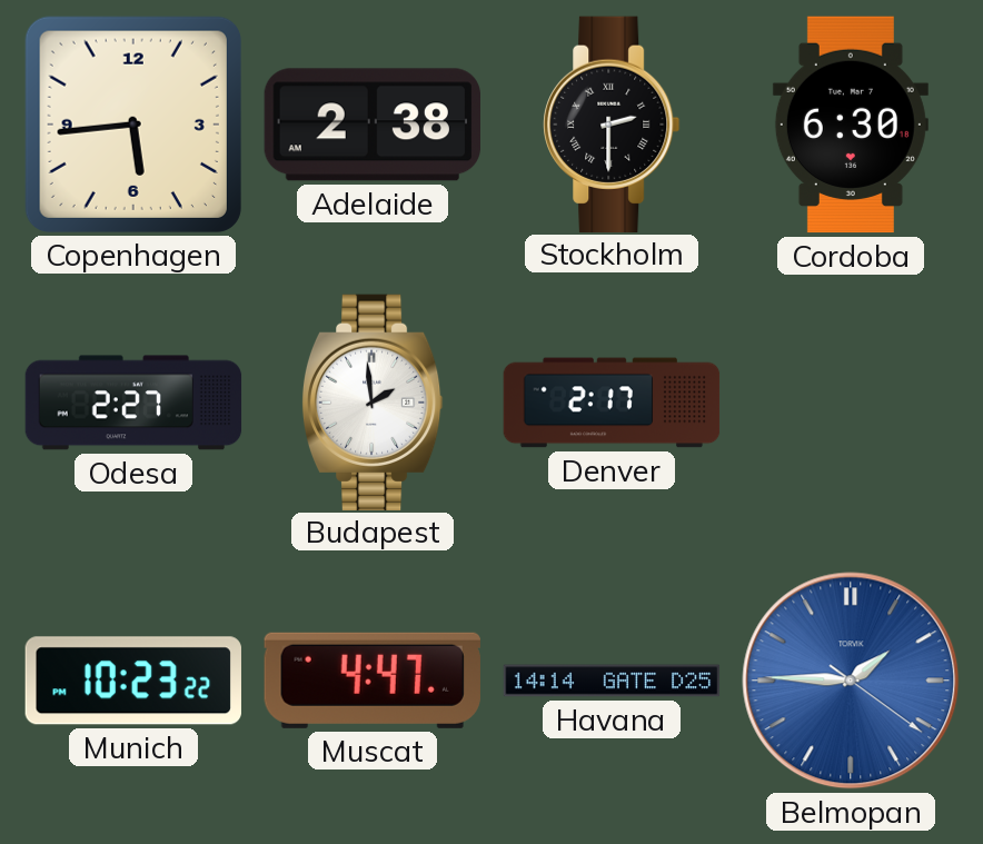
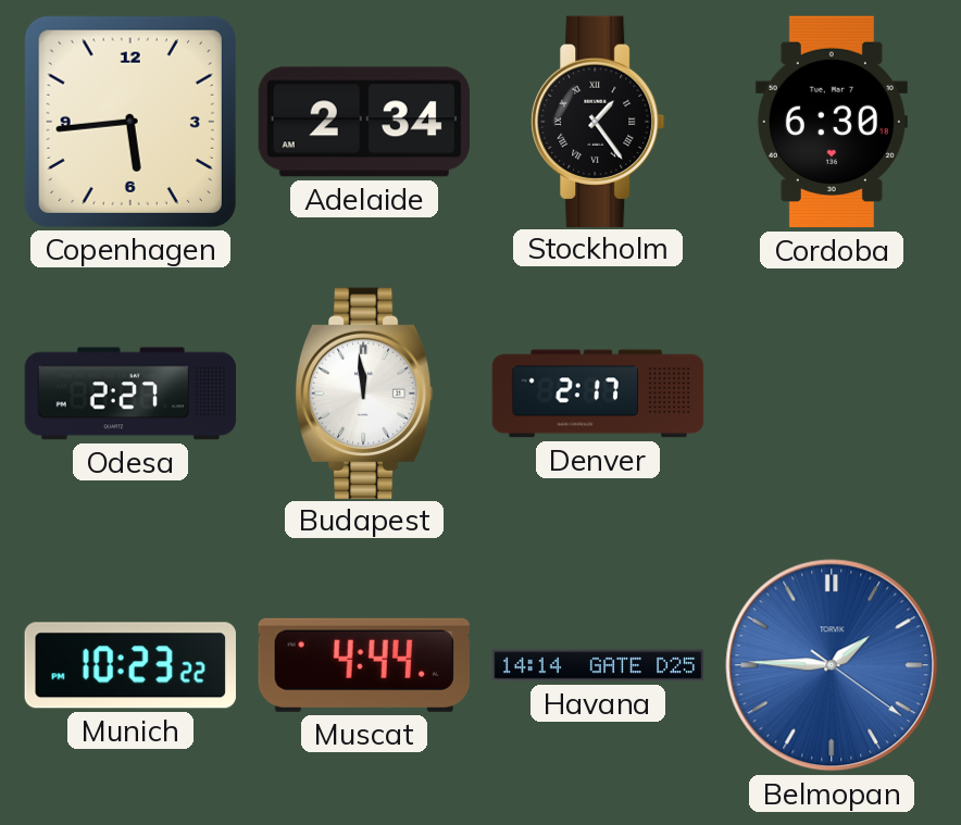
Adelaide: 2:38 -> 2:34 (363, 122)
Stockholm: 2:30 -> 1:24 (598, 121)
Budapest: 1:59 -> 11:59 (364, 392)
Muscat: 4:47 -> 4:44 (364, 665)
